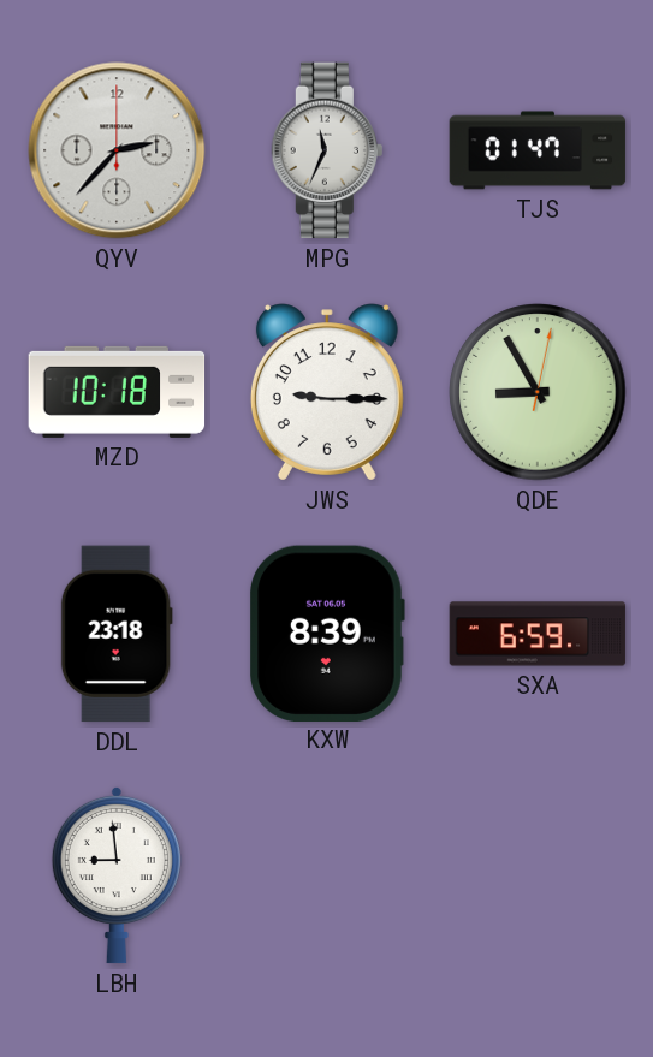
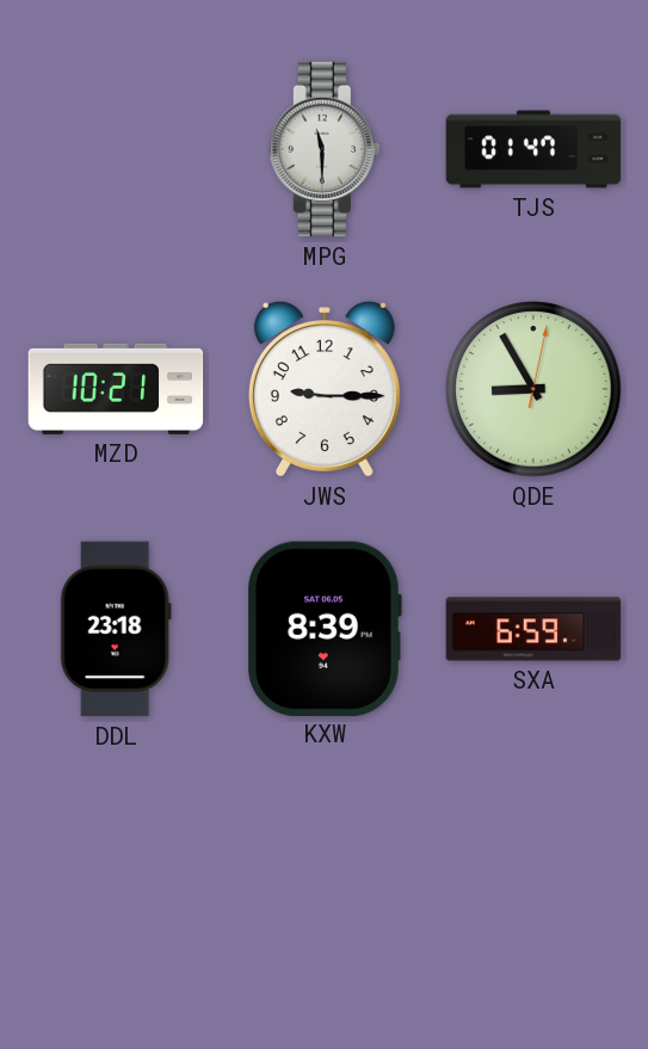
QYV: 2:37 -> none (117, 150)
MPG: 11:34 -> 11:30 (323, 149)
MZD: 10:18 -> 10:21 (116, 389)
LBH: 8:59 -> none (117, 875)
